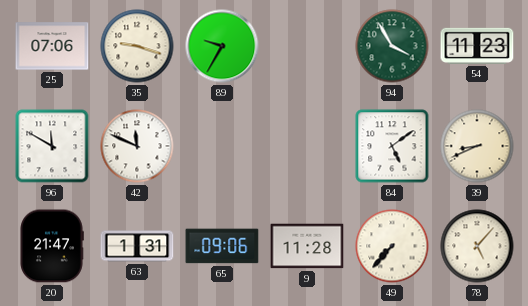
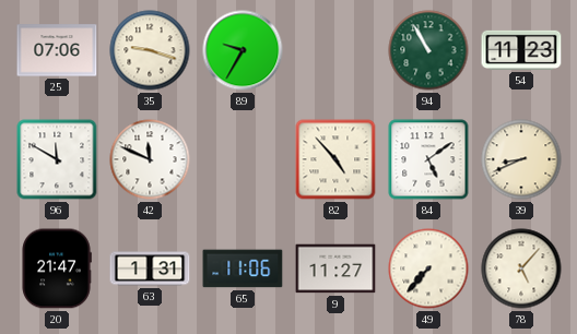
94: 3:55 -> 10:55 (428, 50)
82: none -> 4:53 (335, 159)
65: 09:06 -> 11:06 (243, 269)
9: 11:28 -> 11:27 (335, 269)
